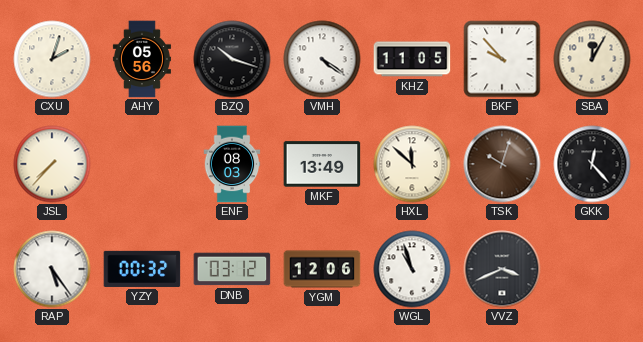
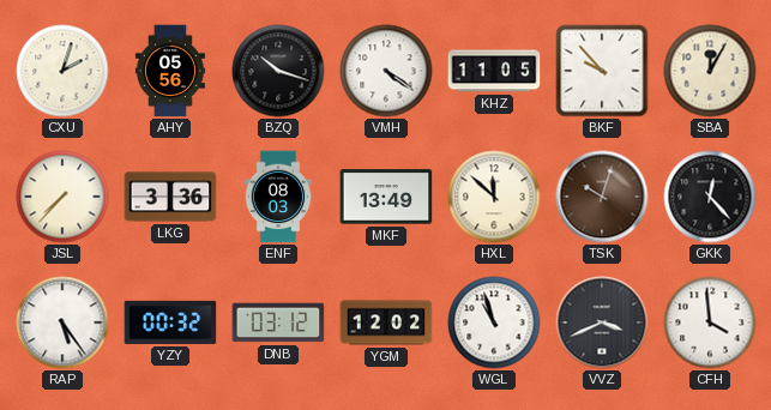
LKG: none -> 3:36 (170, 197)
YGM: 12:06 -> 12:02 (386, 322)
CFH: none -> 3:59 (710, 322)
